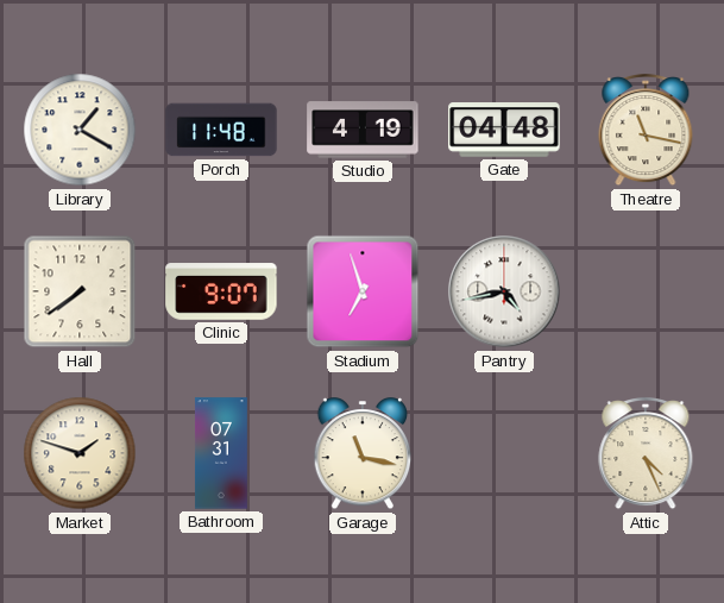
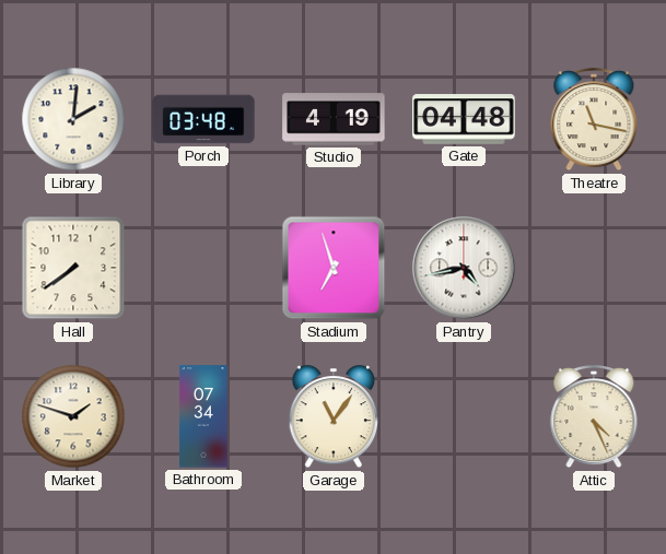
Library: 1:20 -> 2:01 (73, 119)
Porch: 11:48 -> 03:48 (203, 119)
Clinic: 9:07 -> none (221, 291)
Bathroom: 07:31 -> 07:34 (203, 416)
Garage: 11:17 -> 11:06 (334, 417)
